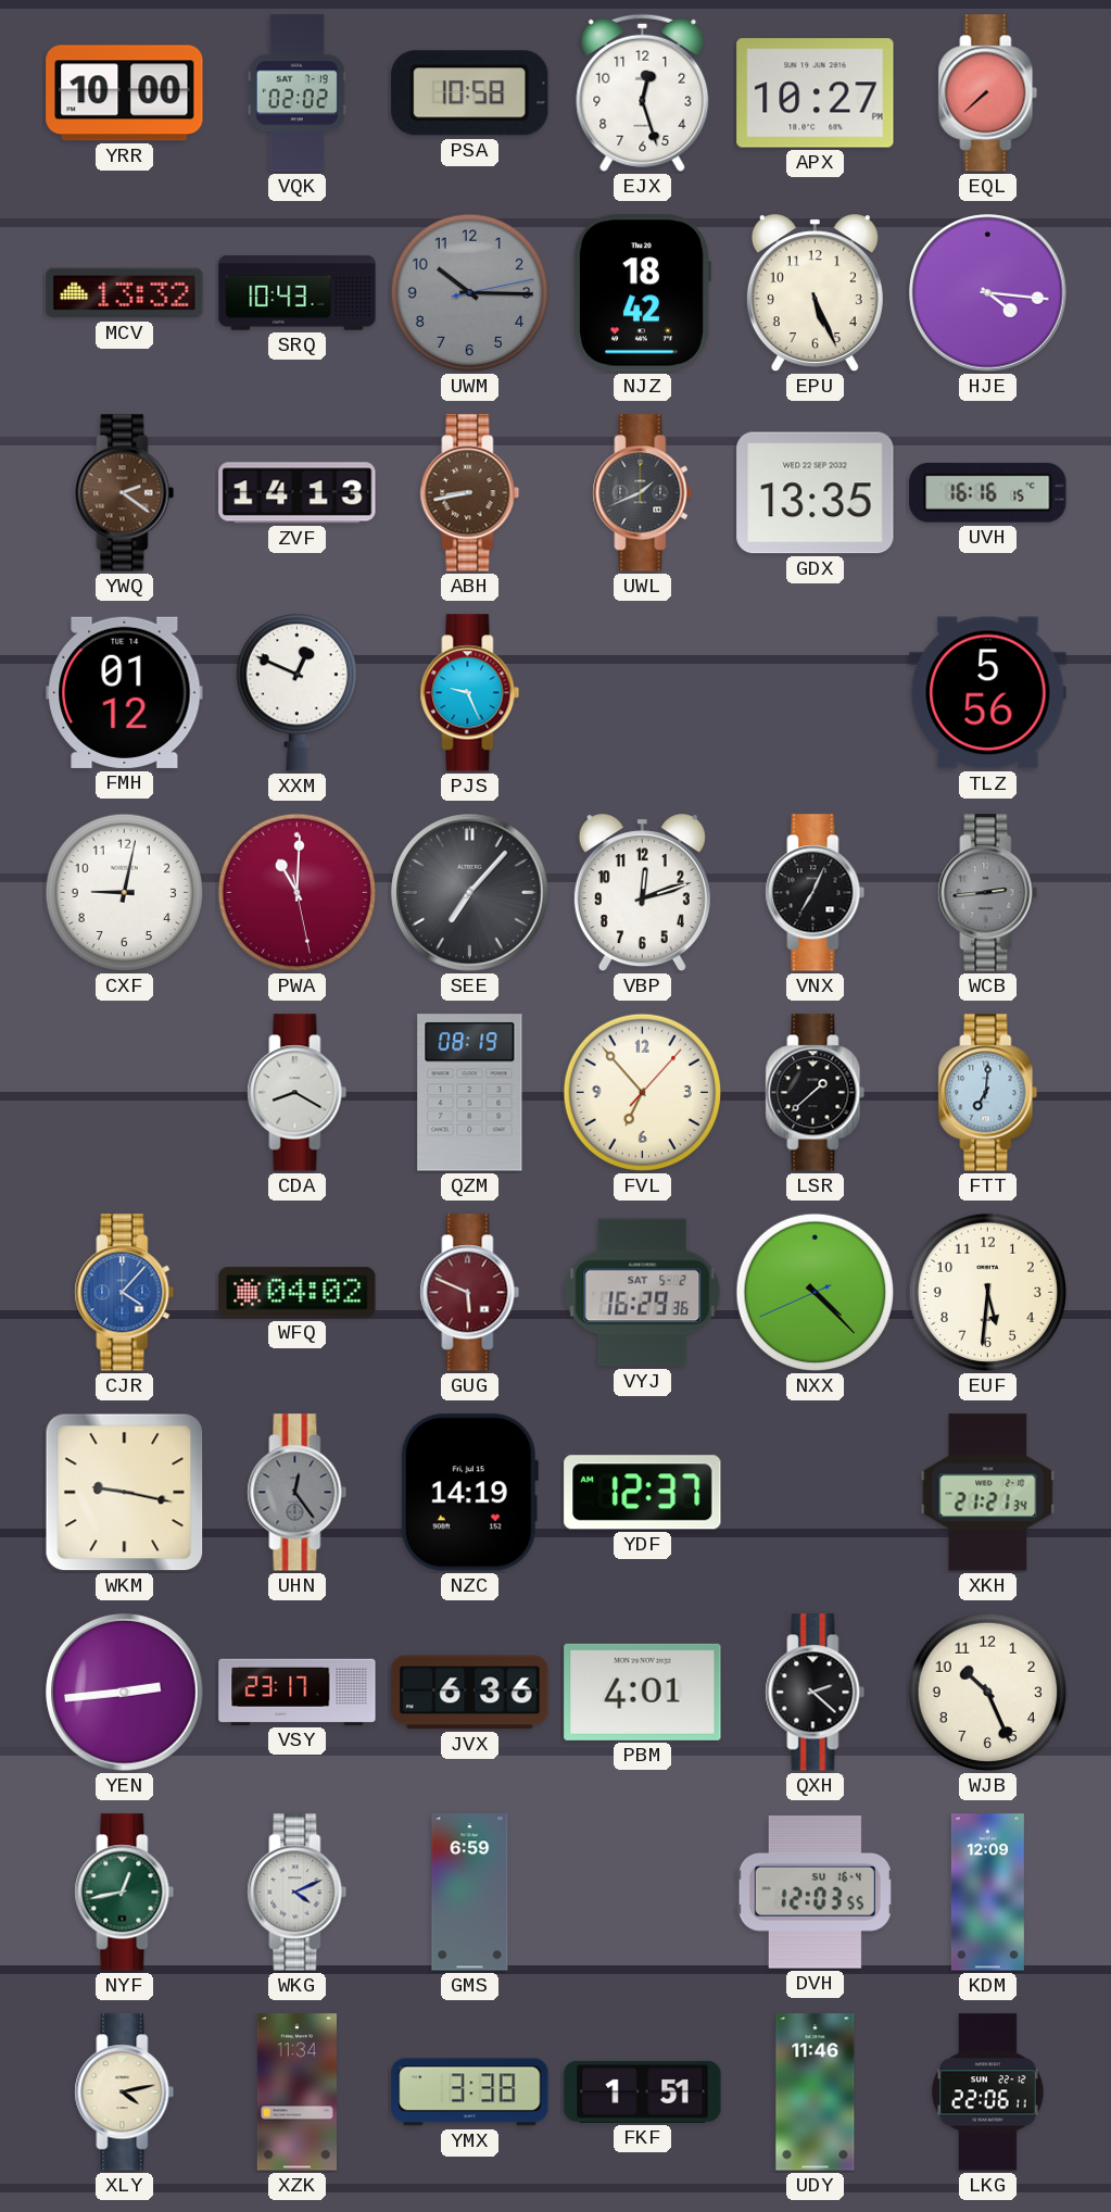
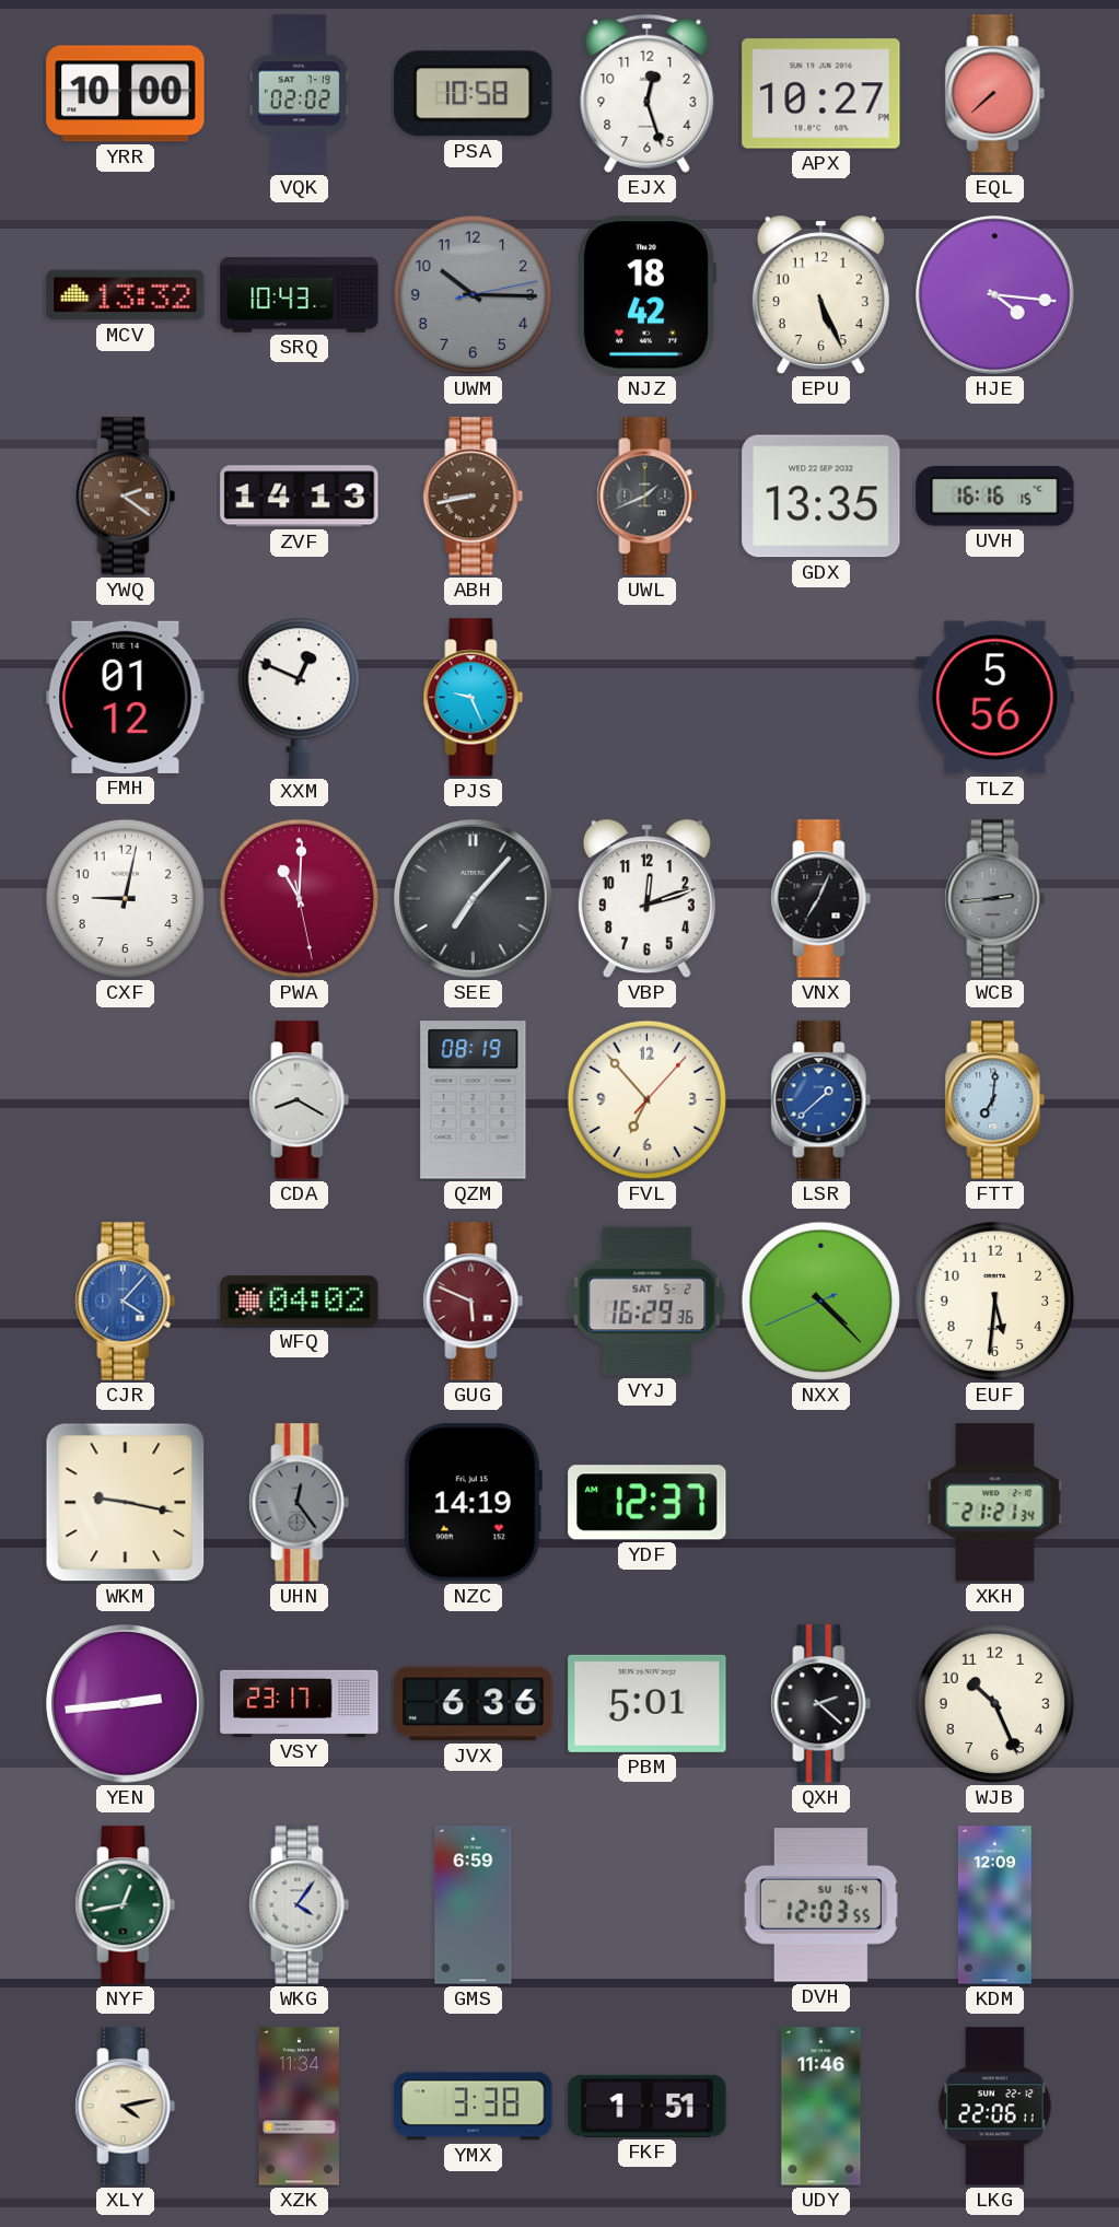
LSR dial: black -> blue (821, 1100)
PBM: 4:01 -> 5:01 (648, 1703)
WKG: 4:11 -> 4:06 (300, 1905)
